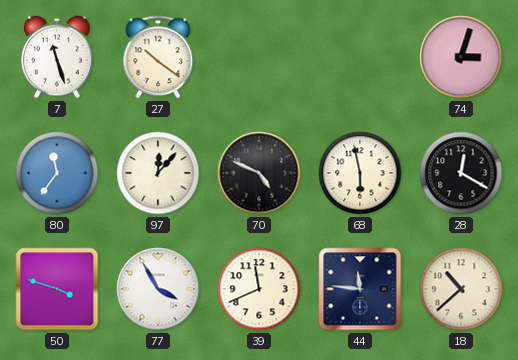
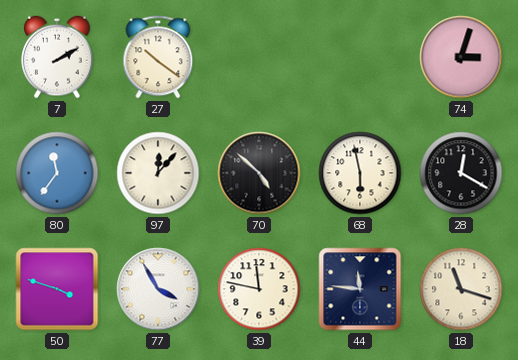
7: 11:27 -> 2:10 (57, 57)
70: 4:49 -> 4:52 (259, 173)
39: 11:41 -> 11:47 (259, 289)
18: 10:38 -> 11:18 (461, 289)
